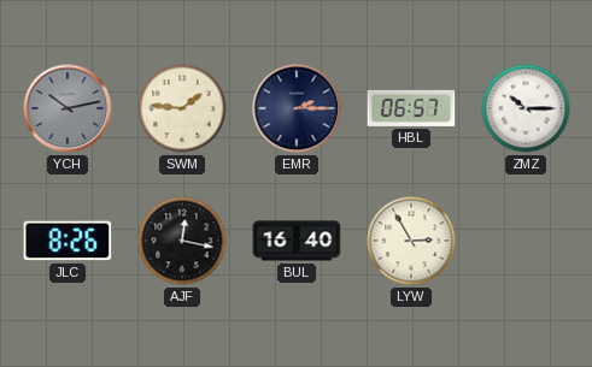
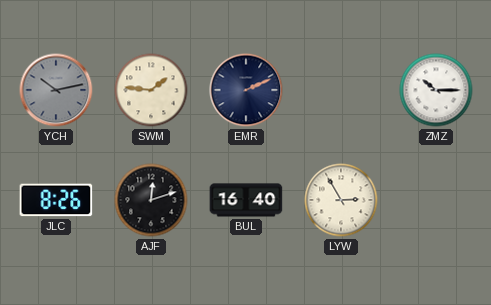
EMR: 2:15 -> 2:11 (246, 90)
HBL: 06:57 -> none (411, 108)
AJF: 12:17 -> 12:12 (151, 200)
